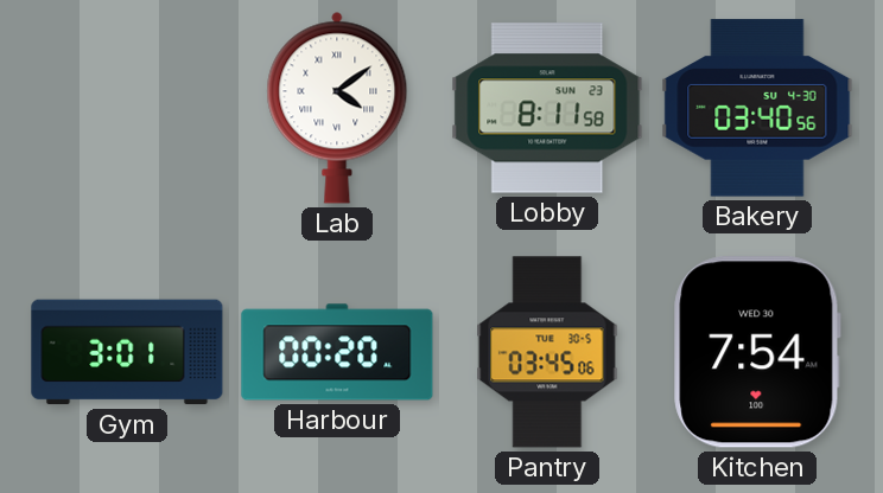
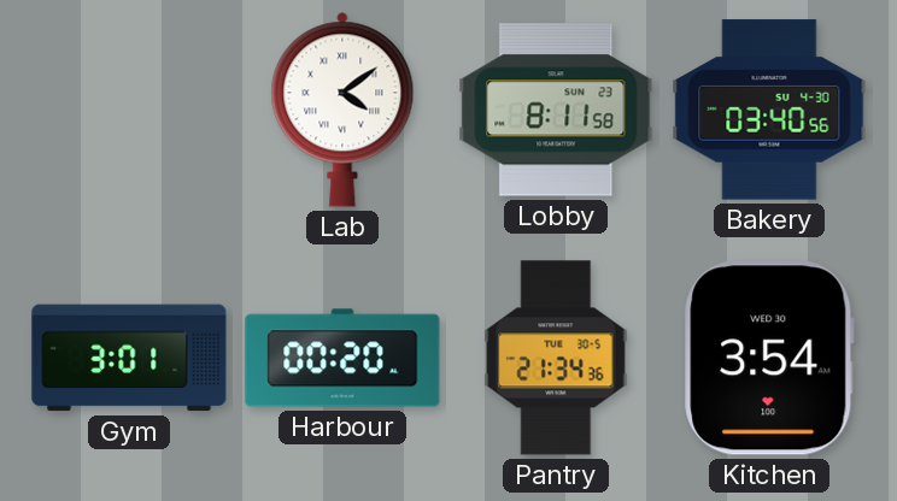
Pantry: 03:45 -> 21:34 (556, 358)
Kitchen: 7:54 -> 3:54 (769, 358)
